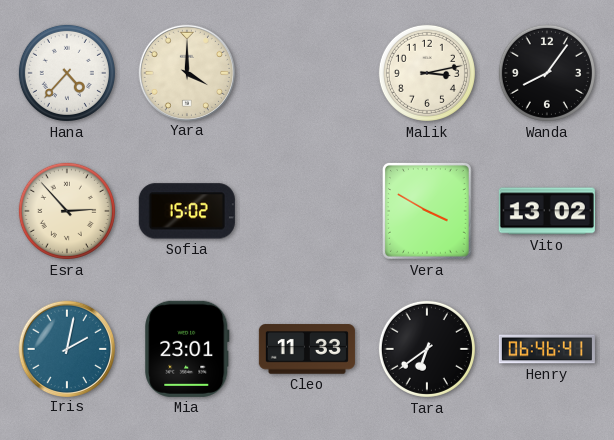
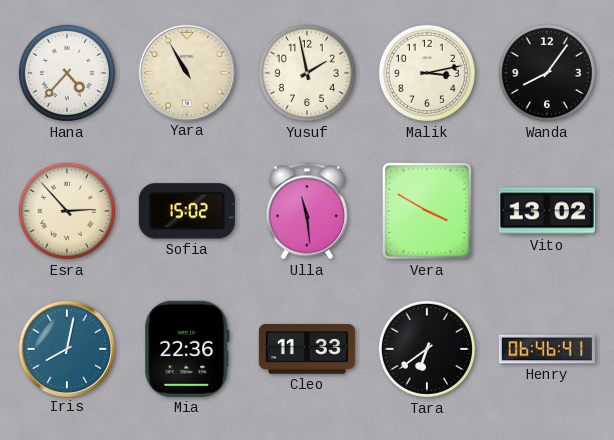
Yara: 4:00 -> 10:55 (186, 72)
Yusuf: none -> 1:58 (307, 73)
Ulla: none -> 11:29 (306, 211)
Iris: 2:02 -> 8:02 (66, 348)
Mia: 23:01 -> 22:36 (187, 349)
